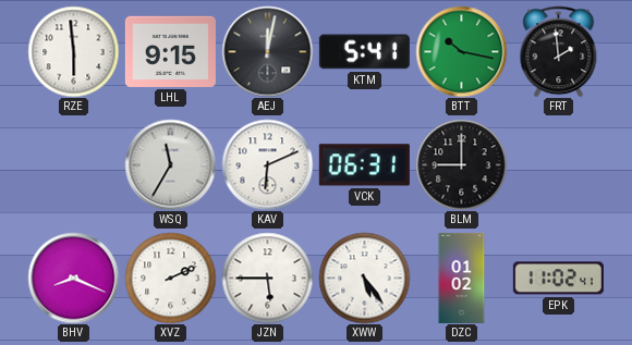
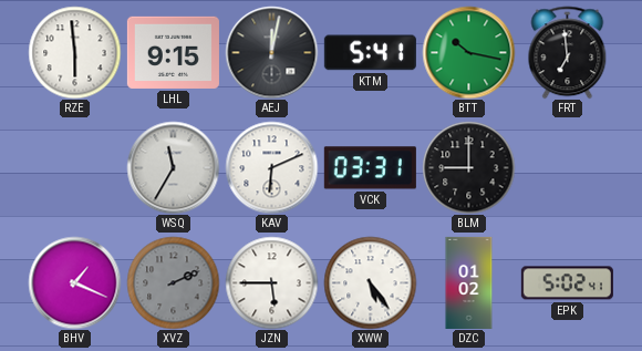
FRT: 1:59 -> 6:59 (568, 52)
VCK: 06:31 -> 03:31 (370, 168)
BHV: 8:19 -> 1:19 (74, 282)
XVZ dial: white -> grey (173, 282)
EPK: 11:02 -> 5:02 (567, 283)
